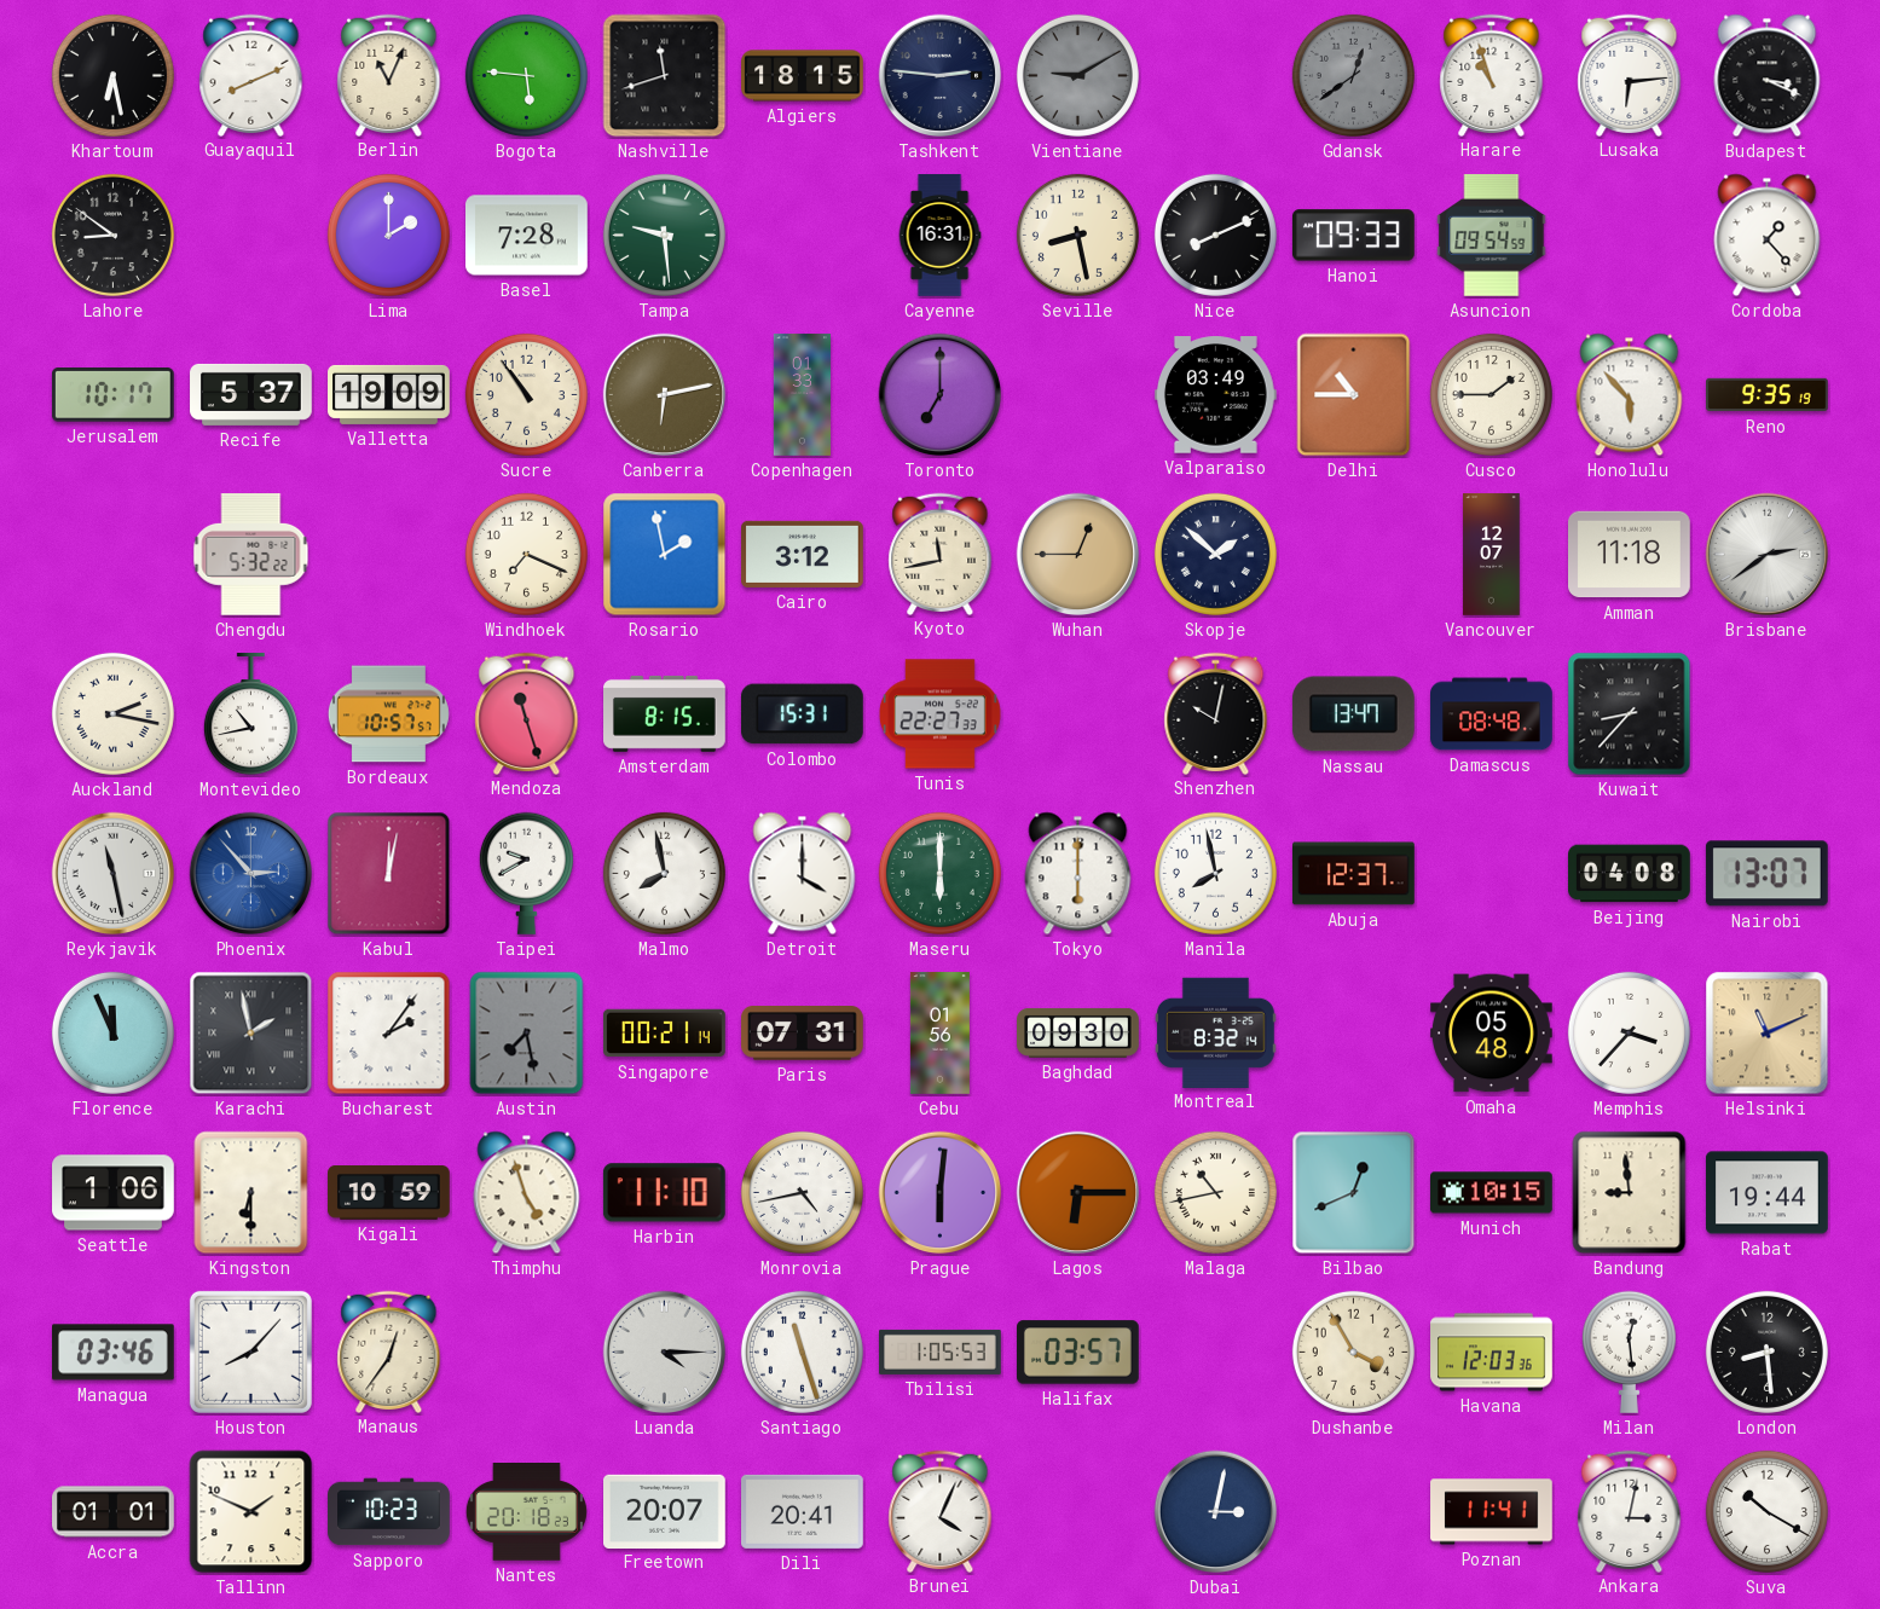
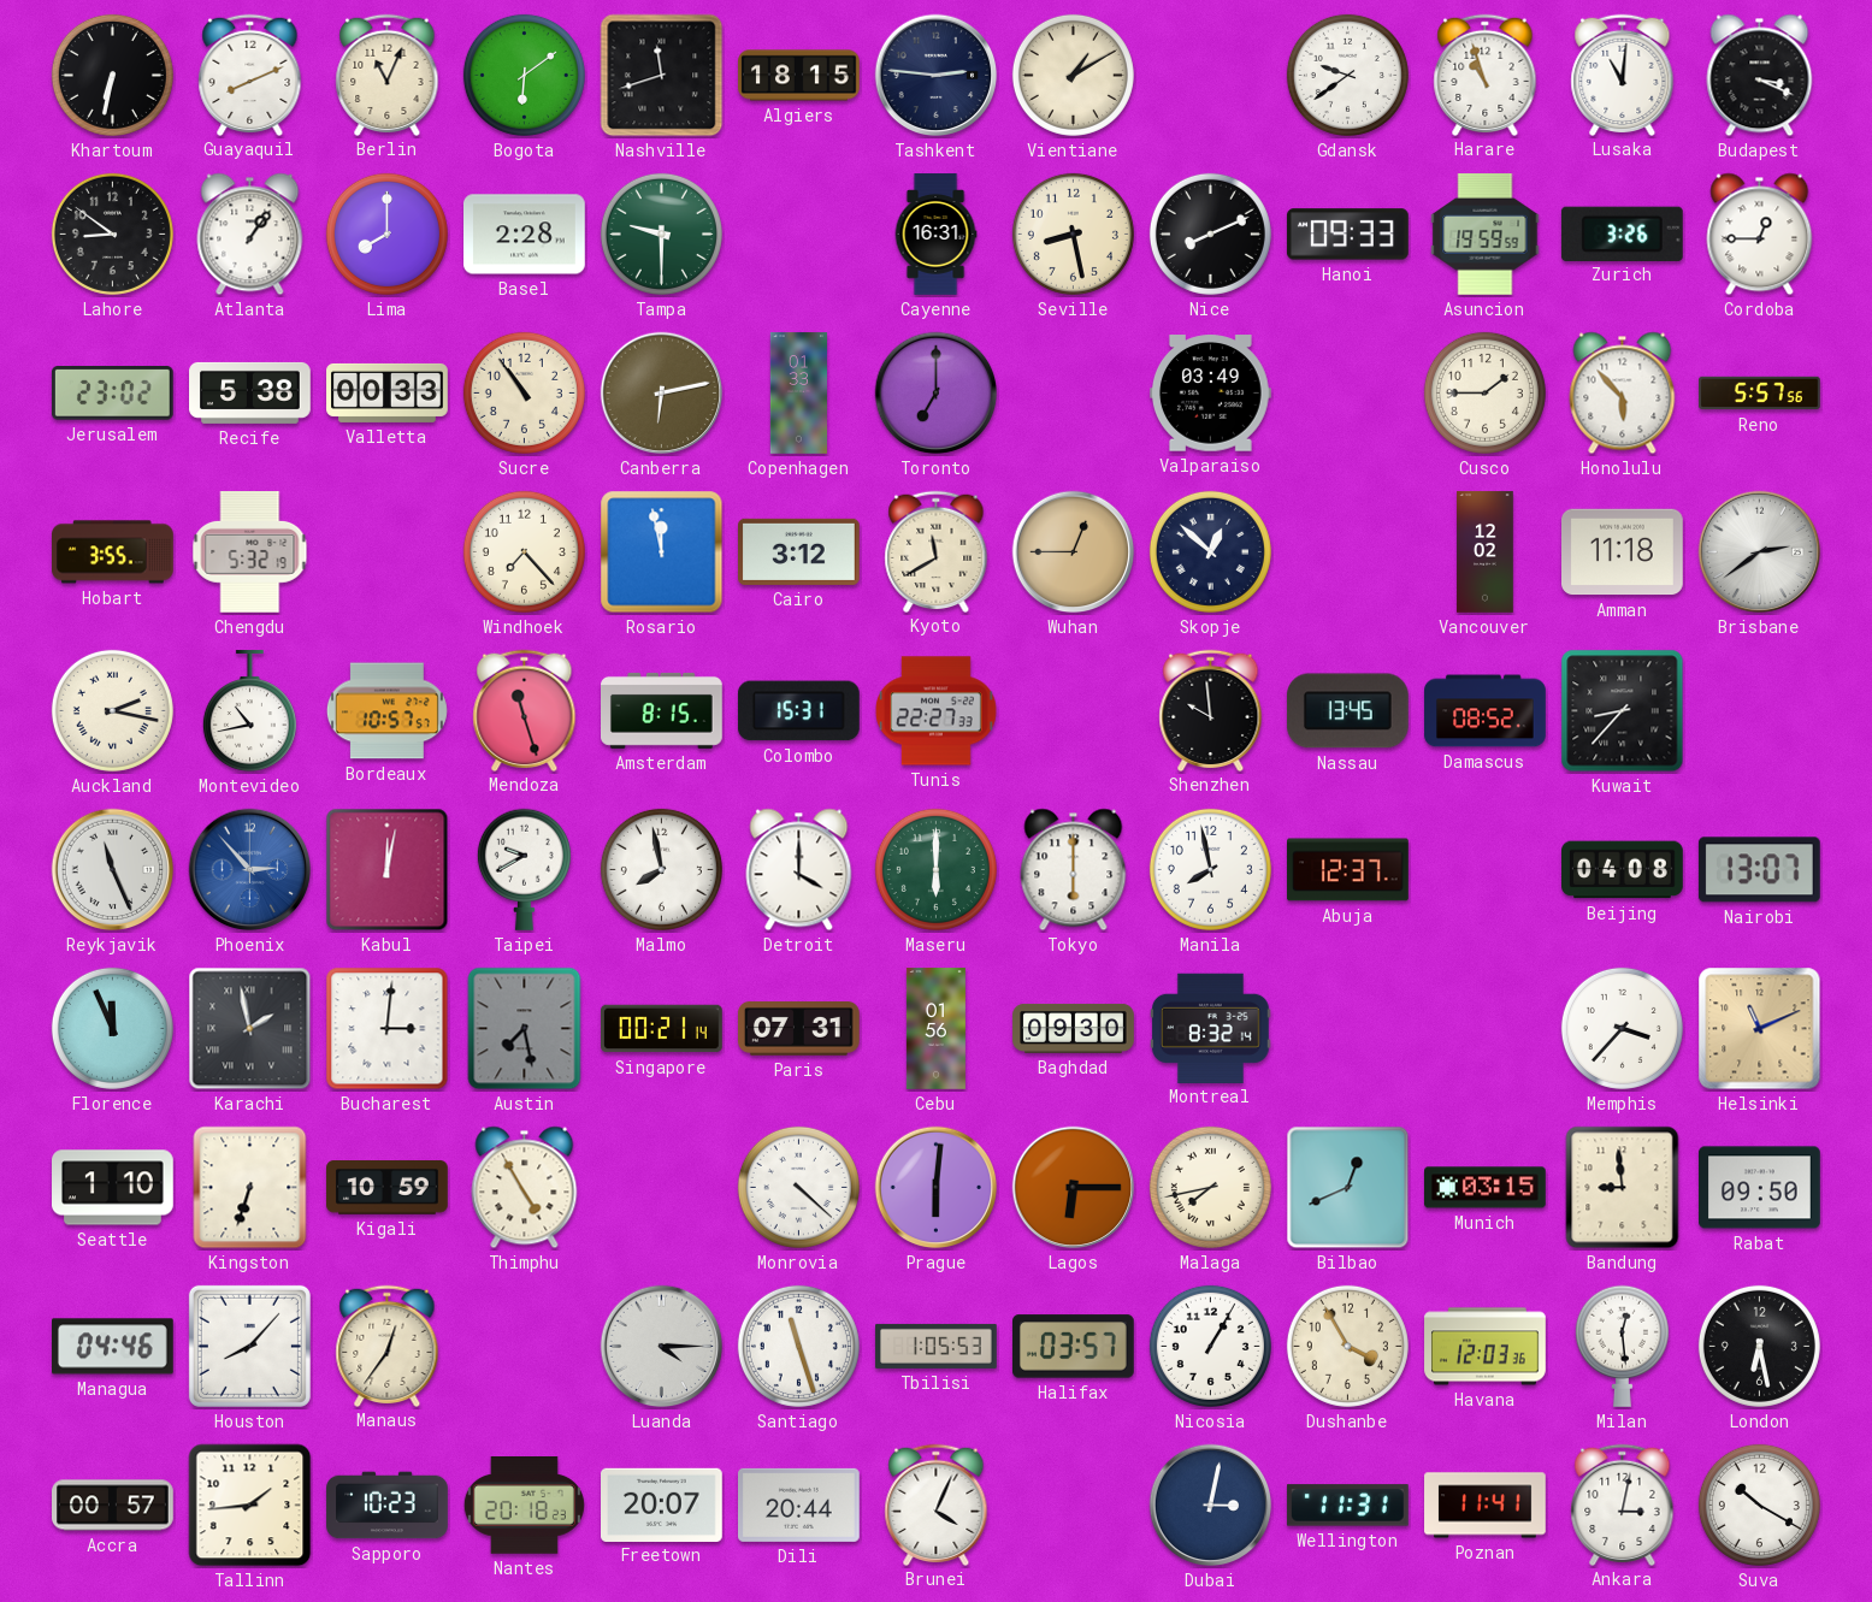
Khartoum: 6:28 -> 6:32 (112, 75)
Bogota: 5:46 -> 6:09 (524, 75)
Vientiane: 9:10 -> 1:10 (1073, 75)
Vientiane dial: grey -> cream (1073, 75)
Gdansk: 12:39 -> 9:39 (1347, 75)
Gdansk dial: grey -> white (1347, 75)
Lusaka: 6:14 -> 11:01 (1623, 75)
Atlanta: none -> 1:06 (250, 235)
Lima: 2:00 -> 8:00 (386, 233)
Basel: 7:28 -> 2:28 (525, 235)
Tampa: 9:29 -> 9:30 (661, 233)
Asuncion: 09:54 -> 19:59 (1486, 235)
Zurich: none -> 3:26 (1622, 233)
Cordoba: 1:23 -> 12:45 (1760, 235)
Jerusalem: 10:17 -> 23:02 (112, 394)
Recife: 5:37 -> 5:38 (250, 392)
Valletta: 19:09 -> 00:33 (388, 392)
Delhi: 10:45 -> none (1354, 395)
Reno: 9:35 -> 5:57 (1760, 394)
Hobart: none -> 3:55 (113, 552)
Chengdu: 5:32:22 -> 5:32:19 (250, 552)
Windhoek: 7:19 -> 7:23 (524, 551)
Rosario: 1:58 -> 11:58 (662, 552)
Kyoto: 11:43 -> 11:40 (937, 551)
Skopje: 1:52 -> 12:52 (1210, 551)
Vancouver: 12:07 -> 12:02 (1486, 552)
Shenzhen: 10:02 -> 9:59 (1211, 710)
Nassau: 13:47 -> 13:45 (1347, 711)
Damascus: 08:48 -> 08:52 (1486, 711)
Reykjavik: 11:28 -> 11:26 (113, 870)
Bucharest: 2:06 -> 3:01 (388, 1029)
Omaha: 05:48 -> none (1492, 1034)
Seattle: 1:06 -> 1:10 (113, 1188)
Kingston: 6:30 -> 6:33 (250, 1188)
Thimphu: 4:57 -> 4:55 (525, 1188)
Harbin: 11:10 -> none (664, 1193)
Monrovia: 4:43 -> 4:22 (798, 1187)
Malaga: 10:43 -> 7:43 (1210, 1187)
Munich: 10:15 -> 03:15 (1486, 1188)
Rabat: 19:44 -> 09:50 (1760, 1188)
Managua: 03:46 -> 04:46 (113, 1347)
Nicosia: none -> 1:05 (1210, 1346)
London: 8:29 -> 6:28 (1759, 1346)
Accra: 01:01 -> 00:57 (113, 1506)
Tallinn: 1:49 -> 1:44 (250, 1506)
Dili: 20:41 -> 20:44 (799, 1505)
Wellington: none -> 11:31 (1347, 1506)
